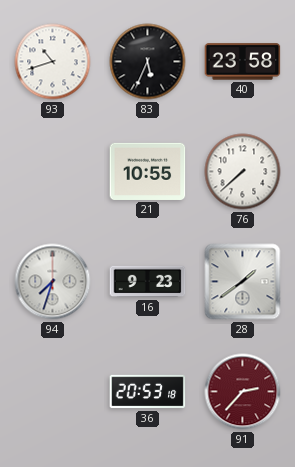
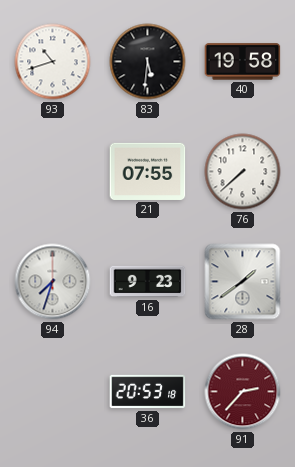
83: 5:34 -> 5:31 (148, 62)
40: 23:58 -> 19:58 (243, 62)
21: 10:55 -> 07:55 (148, 171)
